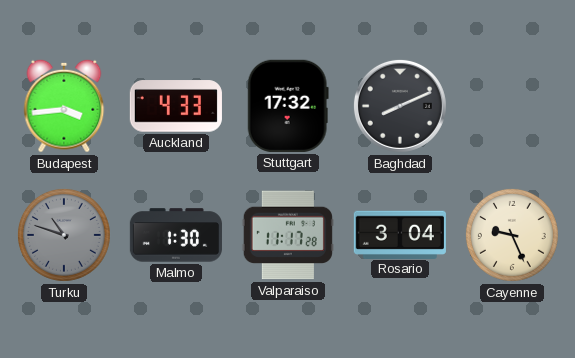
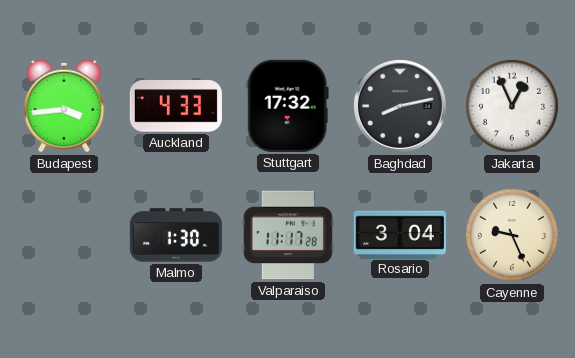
Baghdad: 8:11 -> 8:13 (400, 106)
Jakarta: none -> 12:56 (512, 106)
Turku: 10:48 -> none (64, 235)
